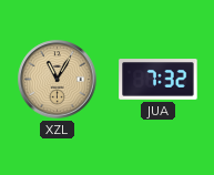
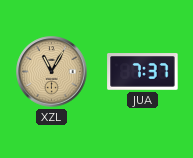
JUA: 7:32 -> 7:37 (143, 72)
